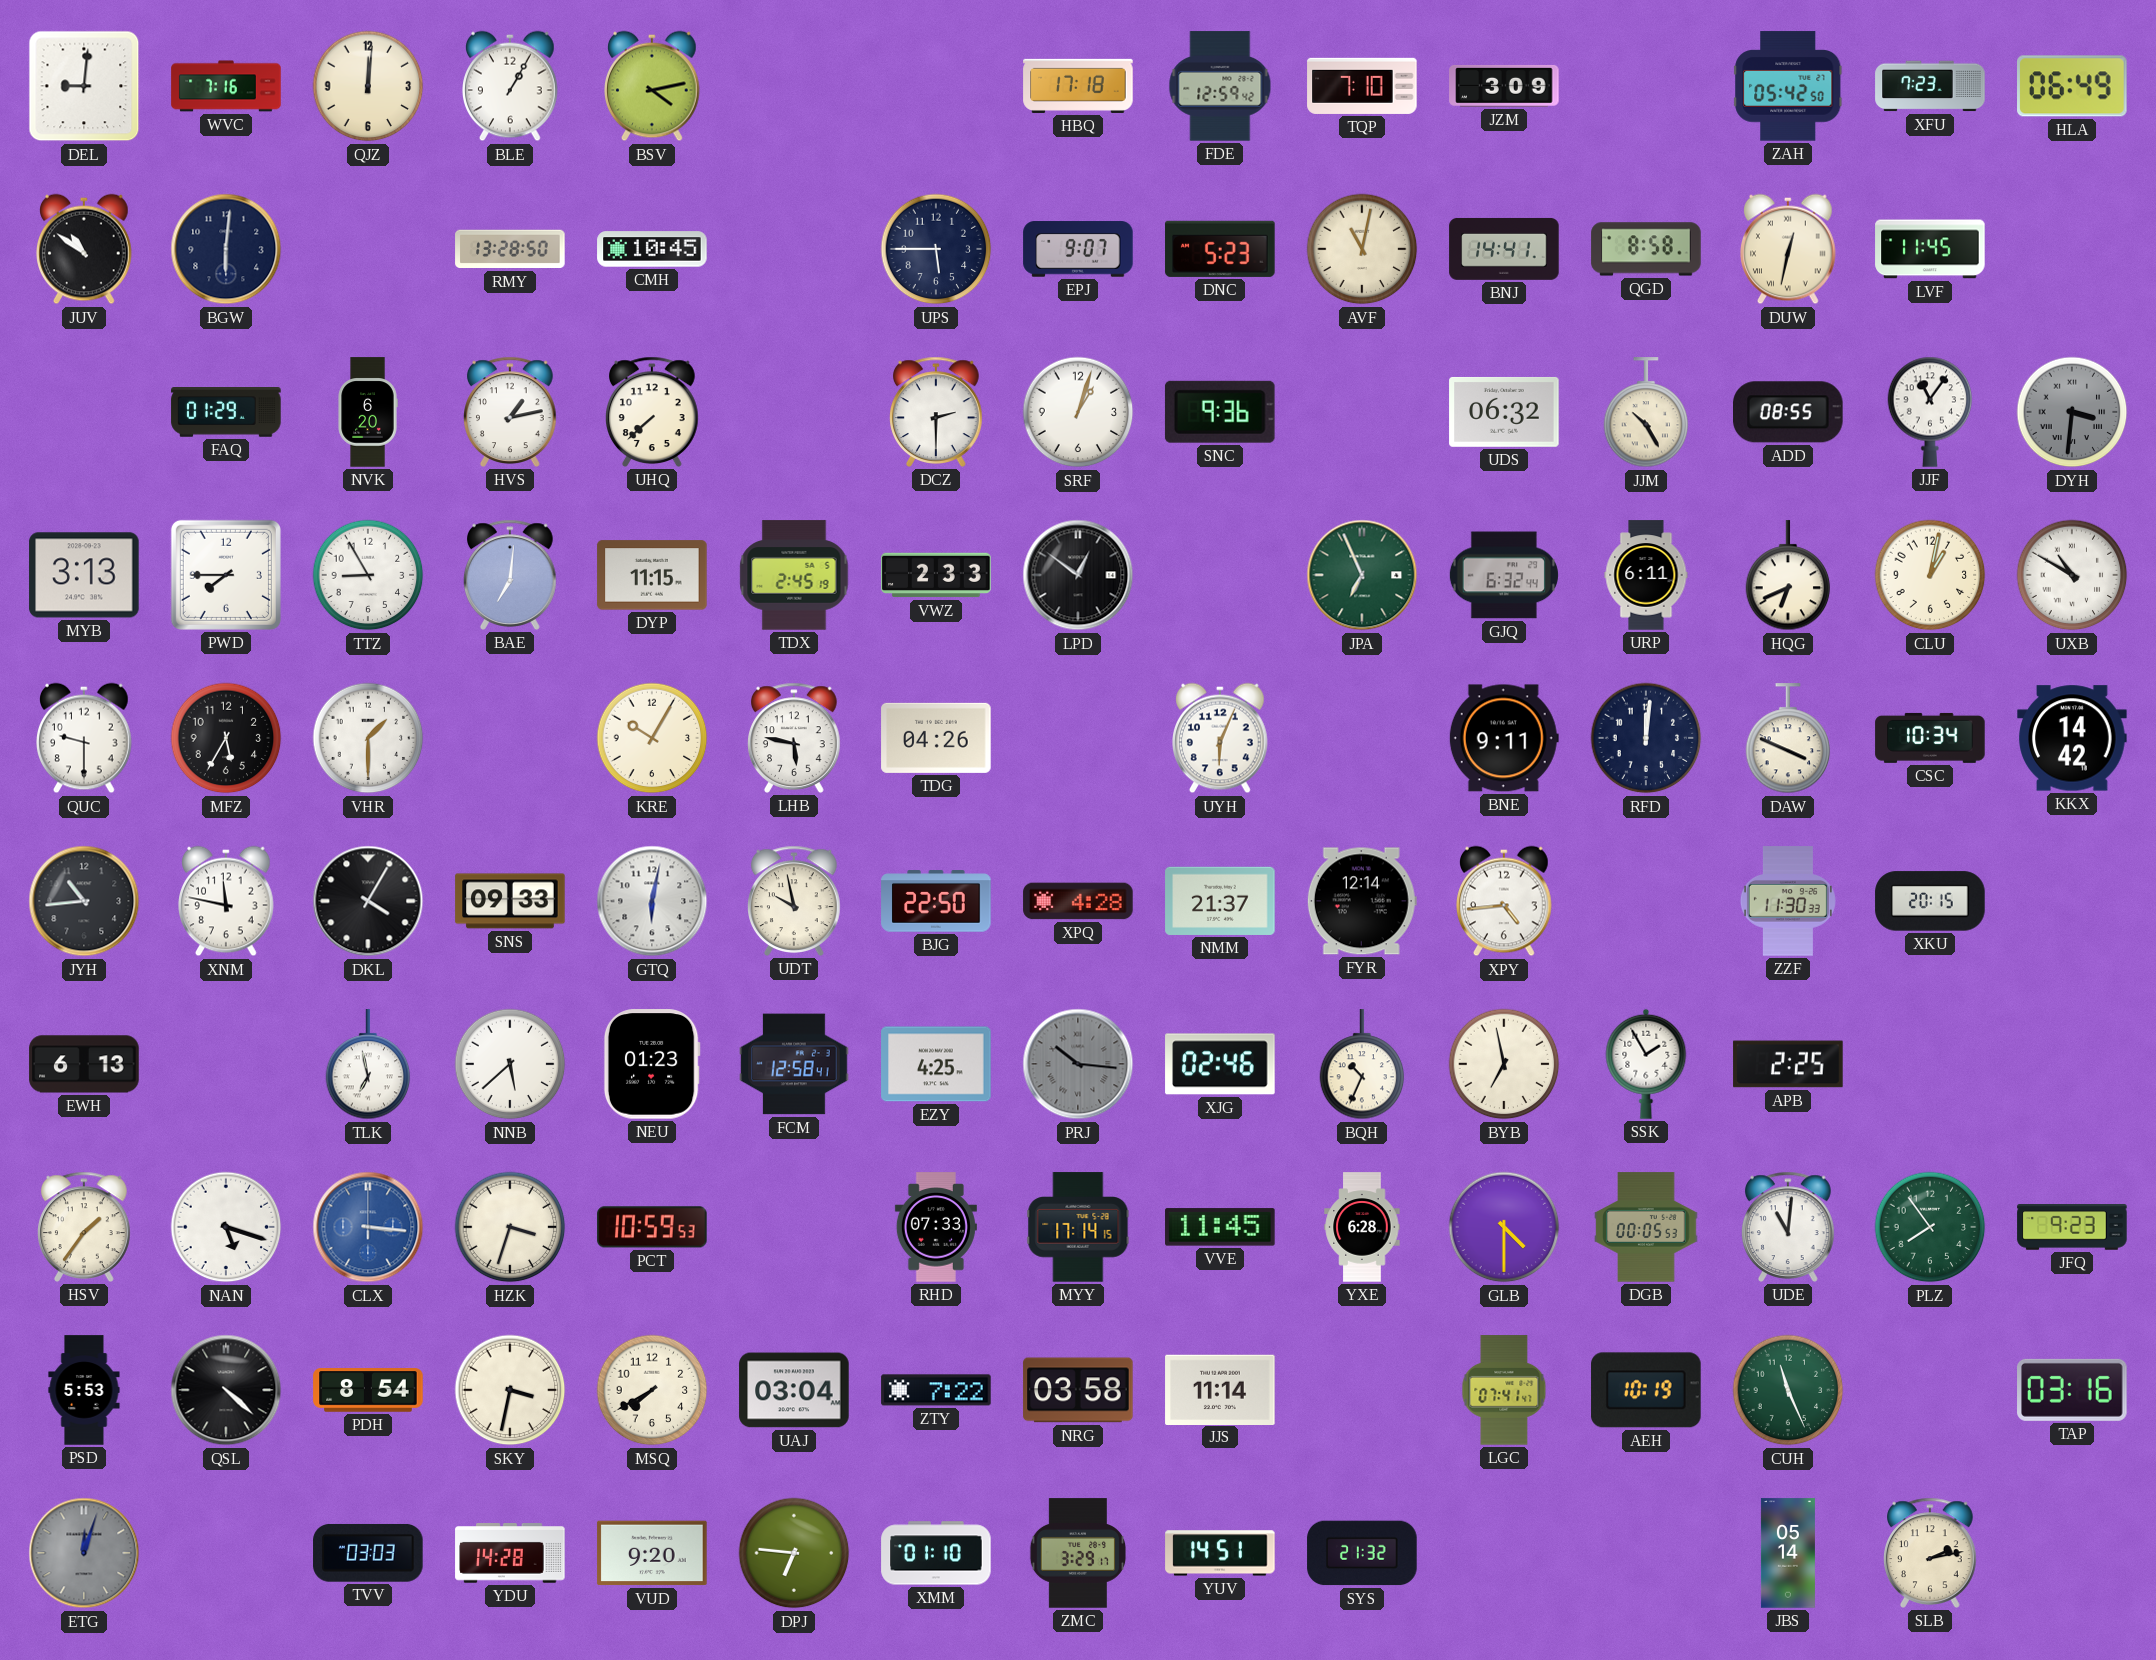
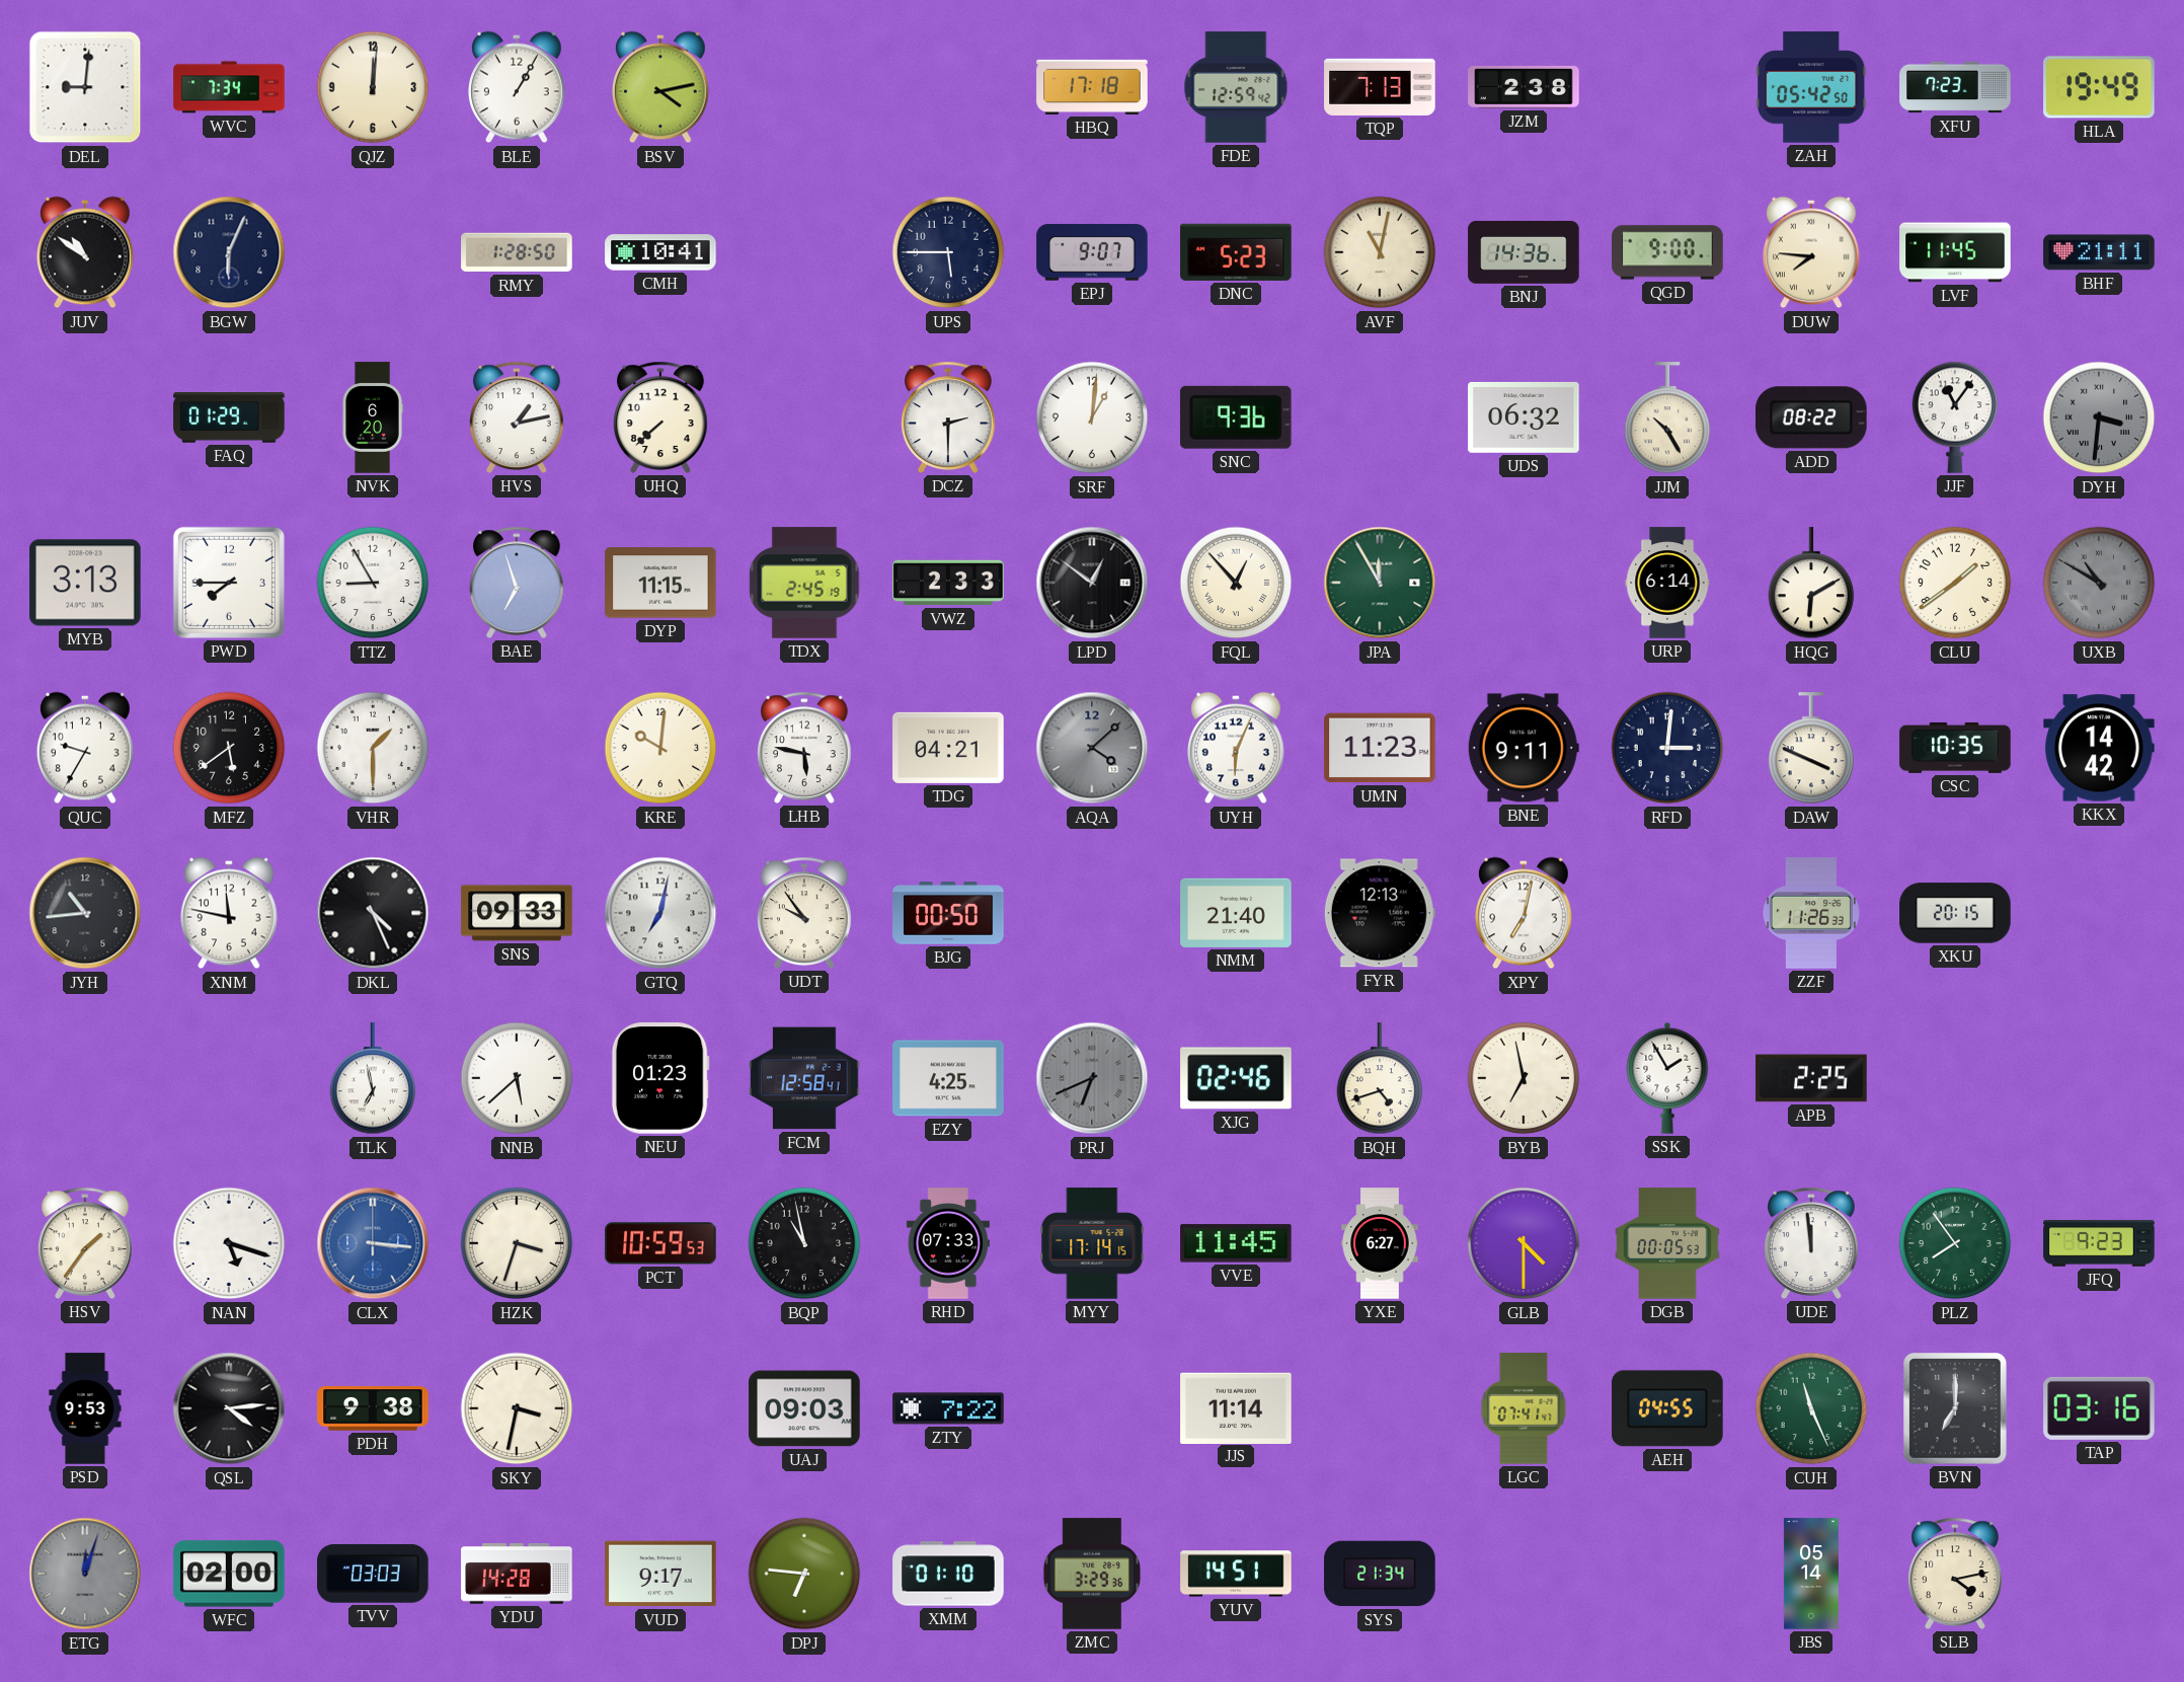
WVC: 7:16 -> 7:34 (229, 87)
TQP: 7:10 -> 7:13 (1380, 87)
JZM: 3:09 -> 2:38 (1524, 87)
HLA: 06:49 -> 19:49 (2099, 87)
BGW: 6:01 -> 6:04 (229, 252)
RMY: 13:28 -> 1:28 (517, 252)
CMH: 10:45 -> 10:41 (660, 252)
BNJ: 14:41 -> 14:36 (1524, 252)
QGD: 8:58 -> 9:00 (1667, 252)
DUW: 12:32 -> 7:46 (1811, 252)
BHF: none -> 21:11 (2099, 252)
SRF: 1:03 -> 1:01 (1092, 417)
ADD: 08:55 -> 08:22 (1812, 417)
BAE: 7:01 -> 6:57 (518, 583)
FQL: none -> 12:53 (1236, 583)
JPA: 6:56 -> 11:55 (1380, 583)
GJQ: 6:32 -> none (1504, 575)
URP: 6:11 -> 6:14 (1667, 583)
HQG: 6:41 -> 6:10 (1811, 584)
CLU: 1:02 -> 1:39 (1955, 583)
UXB dial: white -> grey (2099, 583)
QUC: 9:30 -> 9:35 (85, 748)
MFZ: 5:35 -> 5:39 (229, 748)
KRE: 10:05 -> 10:01 (660, 748)
TDG: 04:26 -> 04:21 (948, 748)
AQA: none -> 4:08 (1092, 748)
UMN: none -> 11:23 (1380, 748)
RFD: 12:01 -> 3:01 (1667, 748)
CSC: 10:34 -> 10:35 (1955, 748)
DKL: 4:05 -> 4:26 (373, 913)
GTQ: 6:02 -> 7:02 (660, 913)
UDT: 9:58 -> 9:54 (805, 913)
BJG: 22:50 -> 00:50 (948, 913)
XPQ: 4:28 -> none (1078, 901)
NMM: 21:37 -> 21:40 (1236, 913)
FYR: 12:14 -> 12:13 (1380, 913)
XPY: 4:44 -> 7:02 (1524, 913)
ZZF: 11:30 -> 11:26 (1811, 913)
EWH: 6:13 -> none (84, 1064)
PRJ: 10:16 -> 6:41 (1092, 1078)
BQH: 10:34 -> 4:42 (1380, 1079)
BQP: none -> 10:58 (804, 1243)
YXE: 6:28 -> 6:27 (1380, 1243)
UDE: 11:01 -> 11:59 (1812, 1243)
PSD: 5:53 -> 9:53 (85, 1408)
QSL: 4:22 -> 4:14 (229, 1408)
PDH: 8:54 -> 9:38 (373, 1408)
MSQ: 7:40 -> none (652, 1390)
UAJ: 03:04 -> 09:03 (804, 1408)
NRG: 03:58 -> none (1078, 1390)
AEH: 10:19 -> 04:55 (1667, 1408)
BVN: none -> 7:00 (1955, 1408)
WFC: none -> 02:00 (229, 1574)
VUD: 9:20 -> 9:17 (660, 1574)
ZMC: 3:29:17 -> 3:29:36 (1092, 1574)
SYS: 21:32 -> 21:34 (1380, 1574)
SLB: 2:13 -> 4:13 (1956, 1574)
